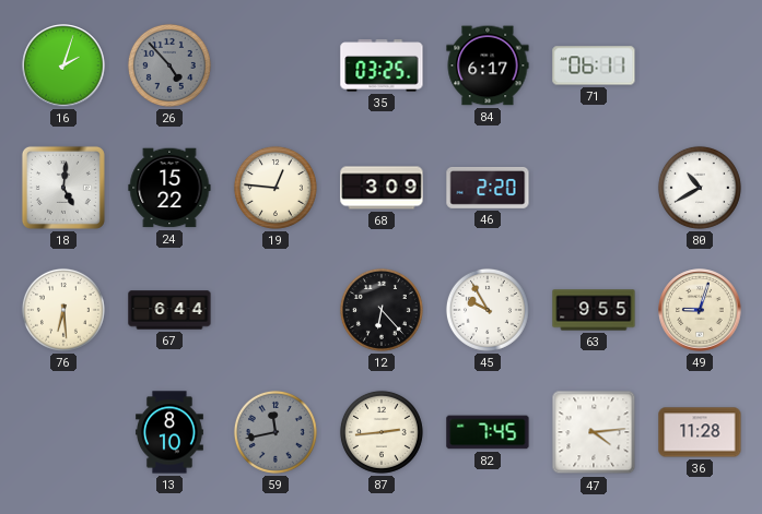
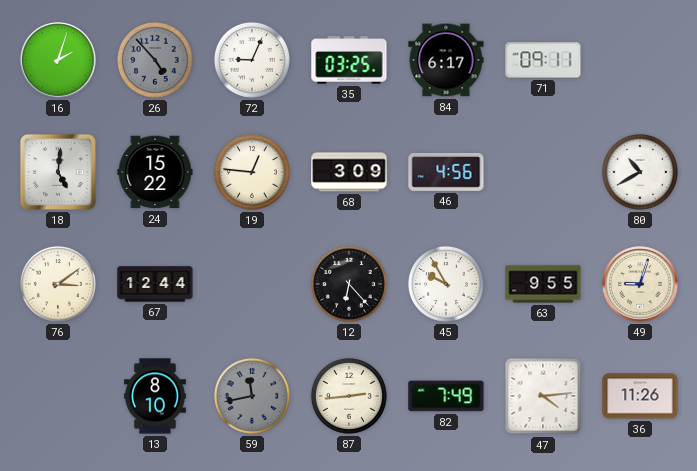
72: none -> 9:04 (252, 60)
71: 06:11 -> 09:11 (543, 60)
46: 2:20 -> 4:56 (446, 172)
76: 6:29 -> 3:09 (58, 284)
67: 6:44 -> 12:44 (155, 284)
82: 7:45 -> 7:49 (446, 396)
36: 11:28 -> 11:26 (640, 396)
